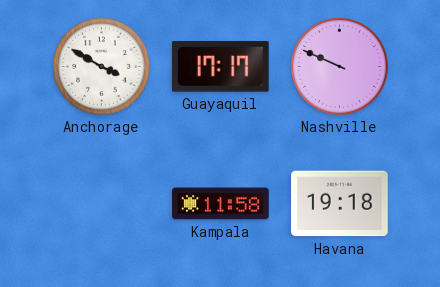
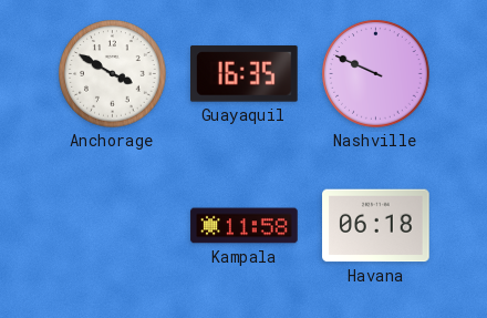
Guayaquil: 17:17 -> 16:35 (245, 74)
Havana: 19:18 -> 06:18 (376, 226)
